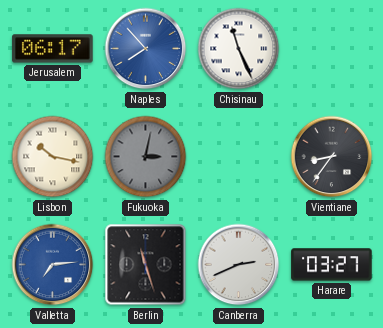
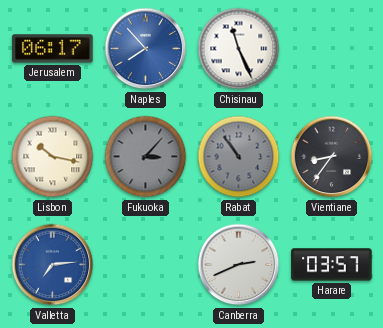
Fukuoka: 3:02 -> 3:07 (146, 157)
Rabat: none -> 10:54 (239, 157)
Berlin: 11:27 -> none (146, 265)
Harare: 03:27 -> 03:57 (332, 265)
